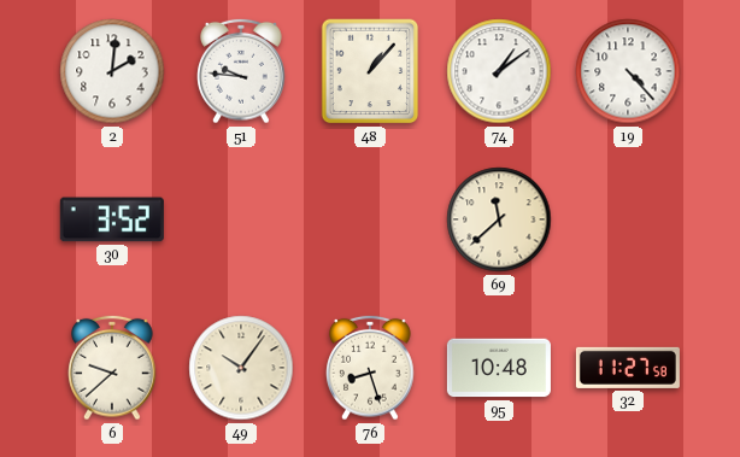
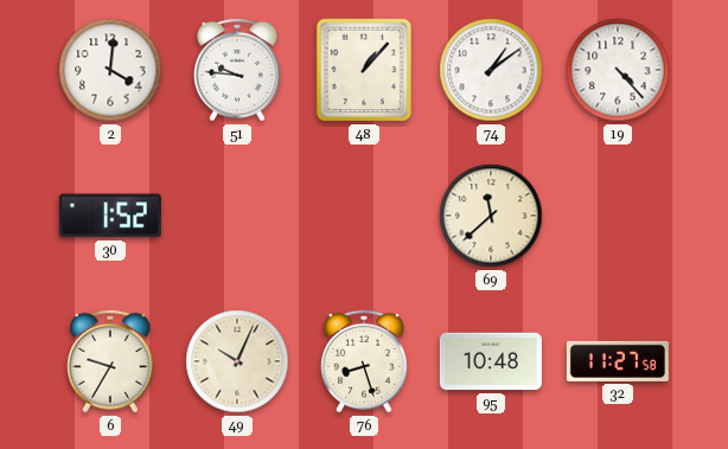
2: 2:01 -> 4:01 (110, 70)
30: 3:52 -> 1:52 (110, 216)
6: 9:38 -> 9:35 (110, 361)
49: 10:06 -> 10:04 (237, 361)
